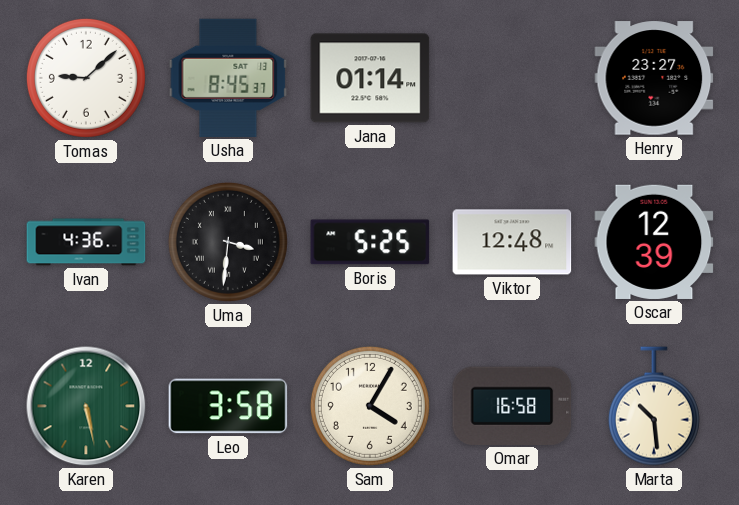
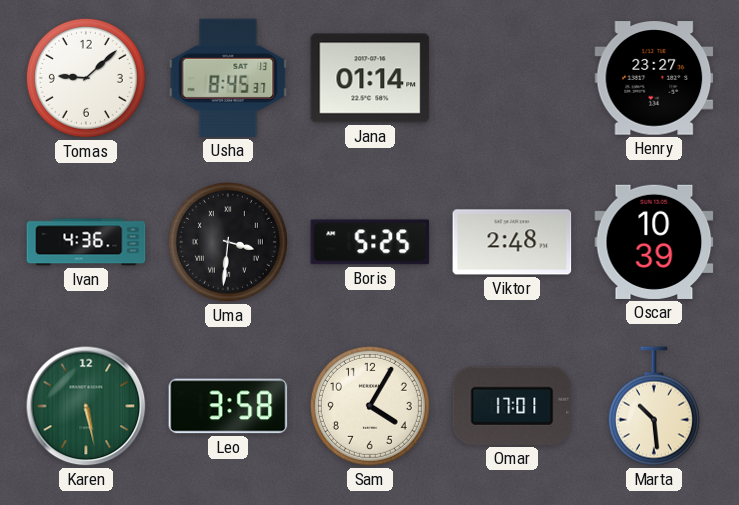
Viktor: 12:48 -> 2:48 (512, 242)
Oscar: 12:39 -> 10:39 (654, 242)
Omar: 16:58 -> 17:01 (512, 406)
